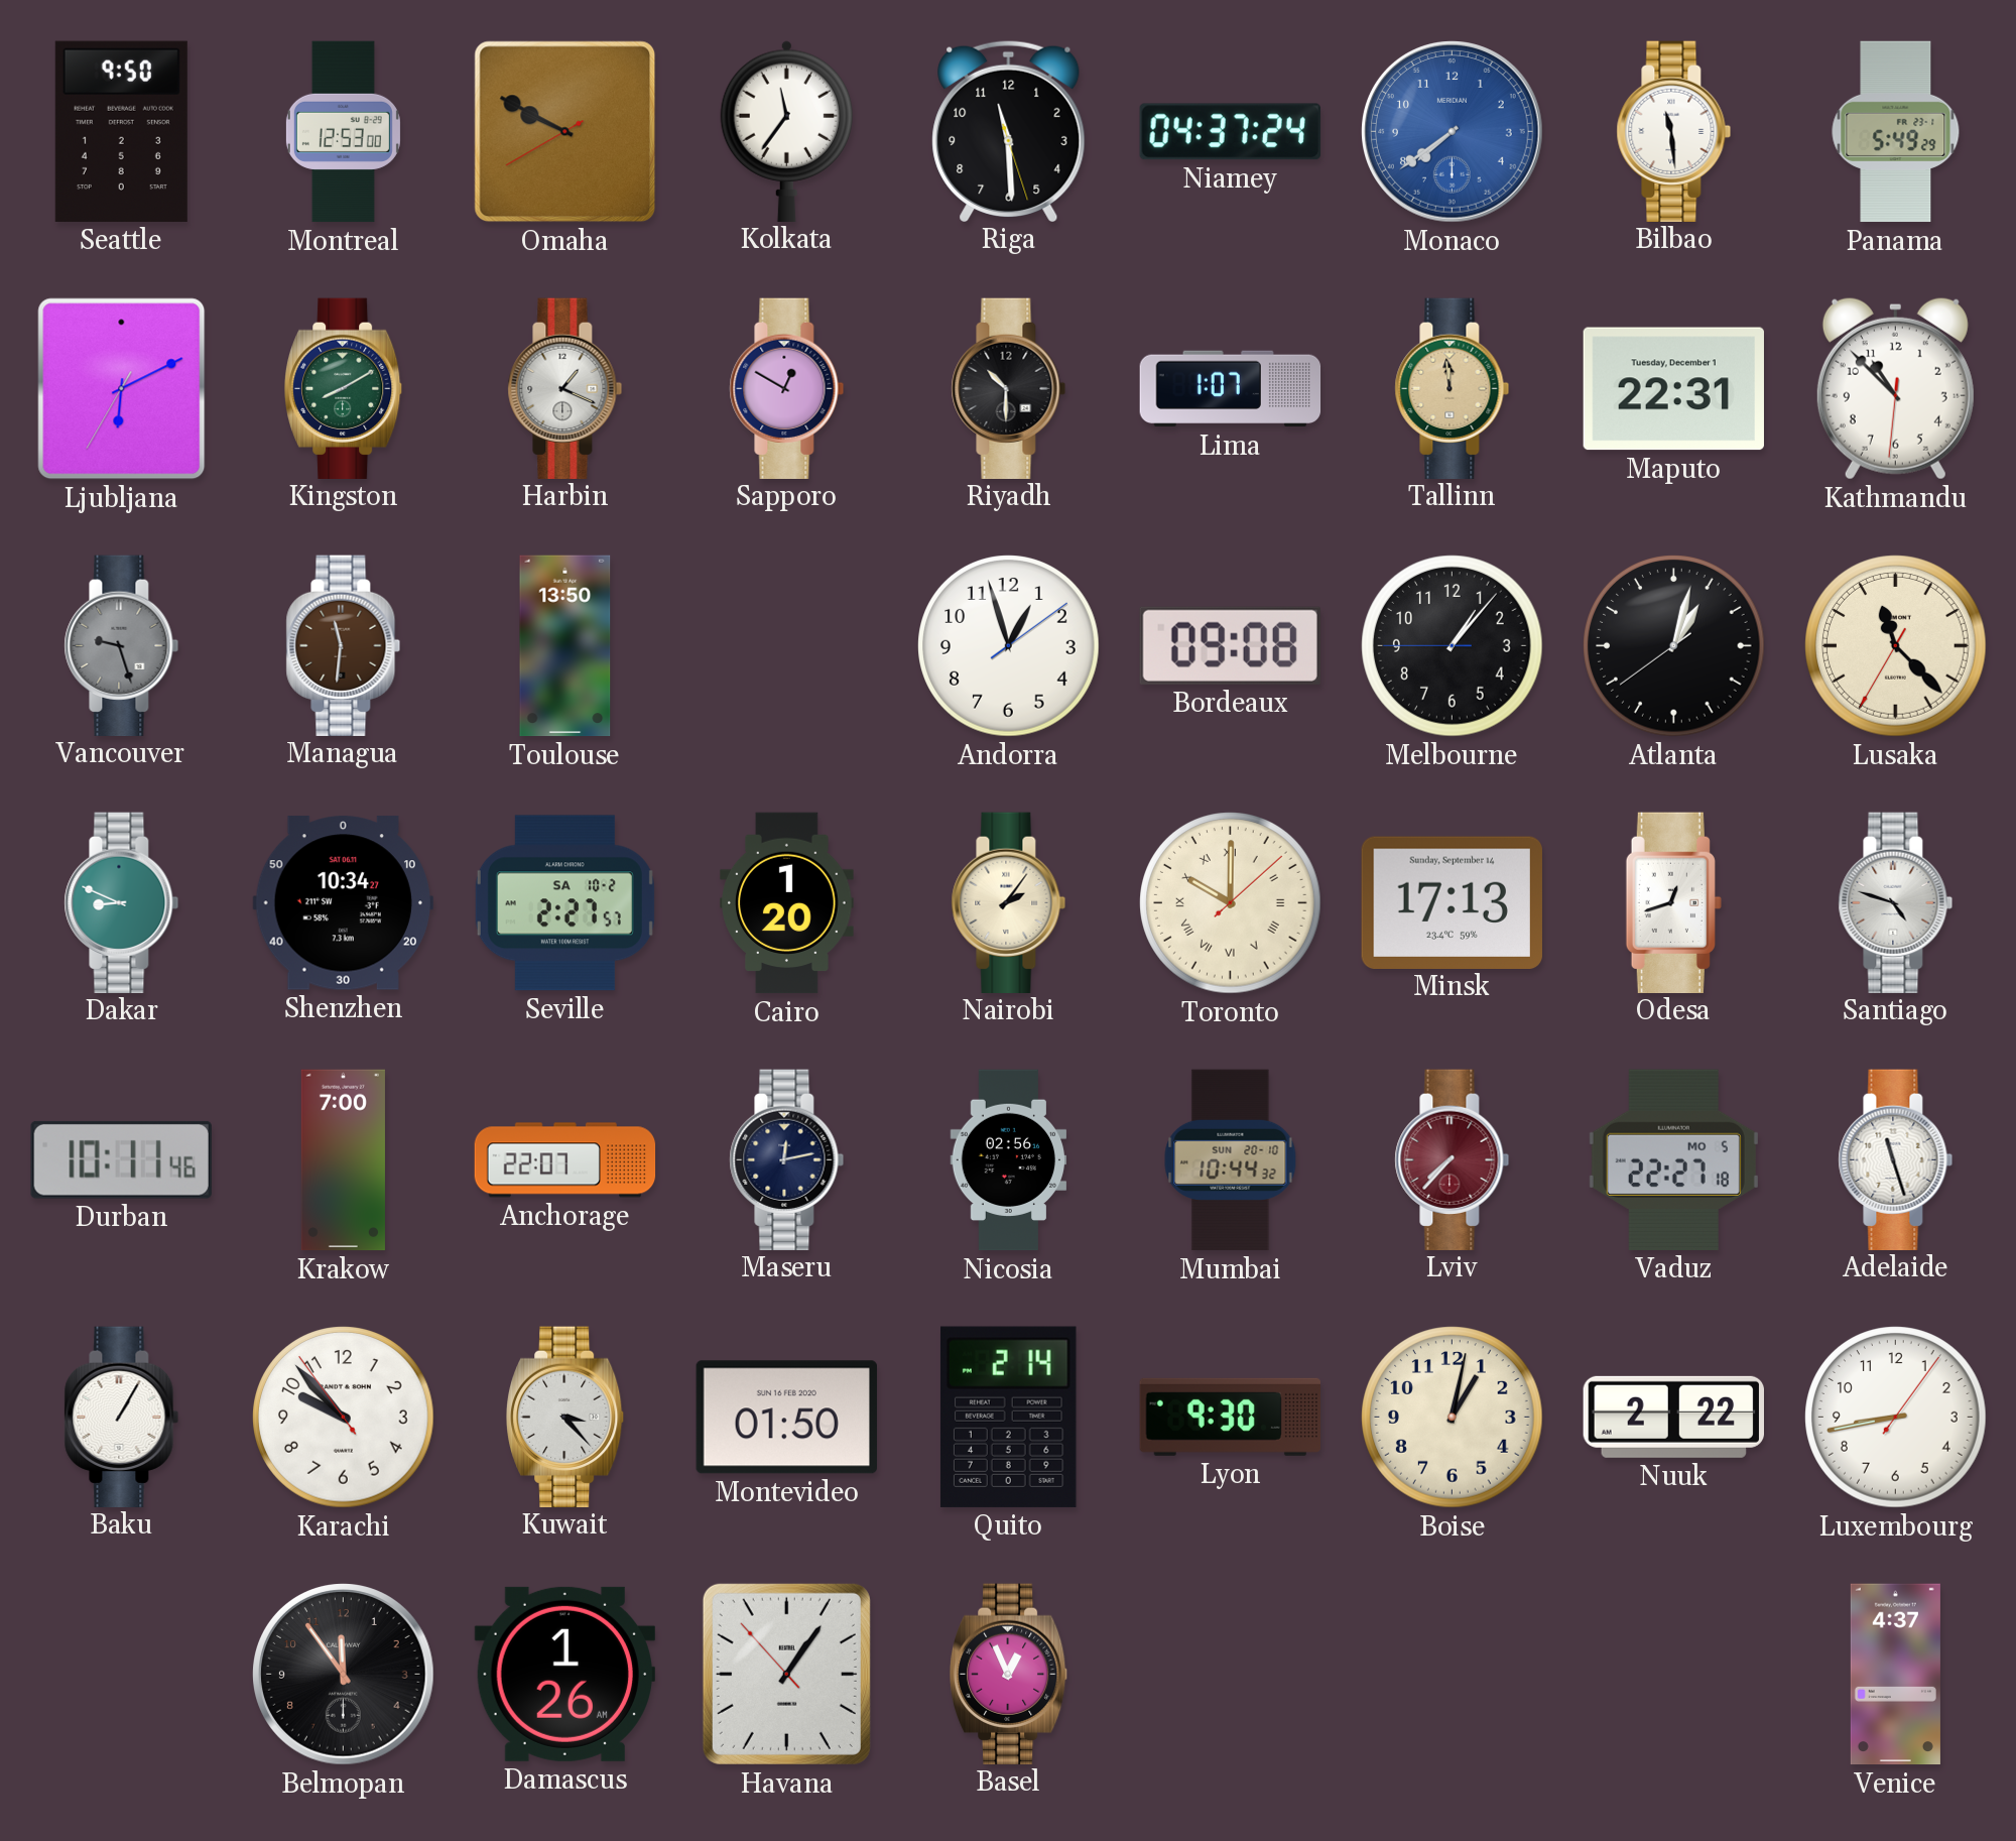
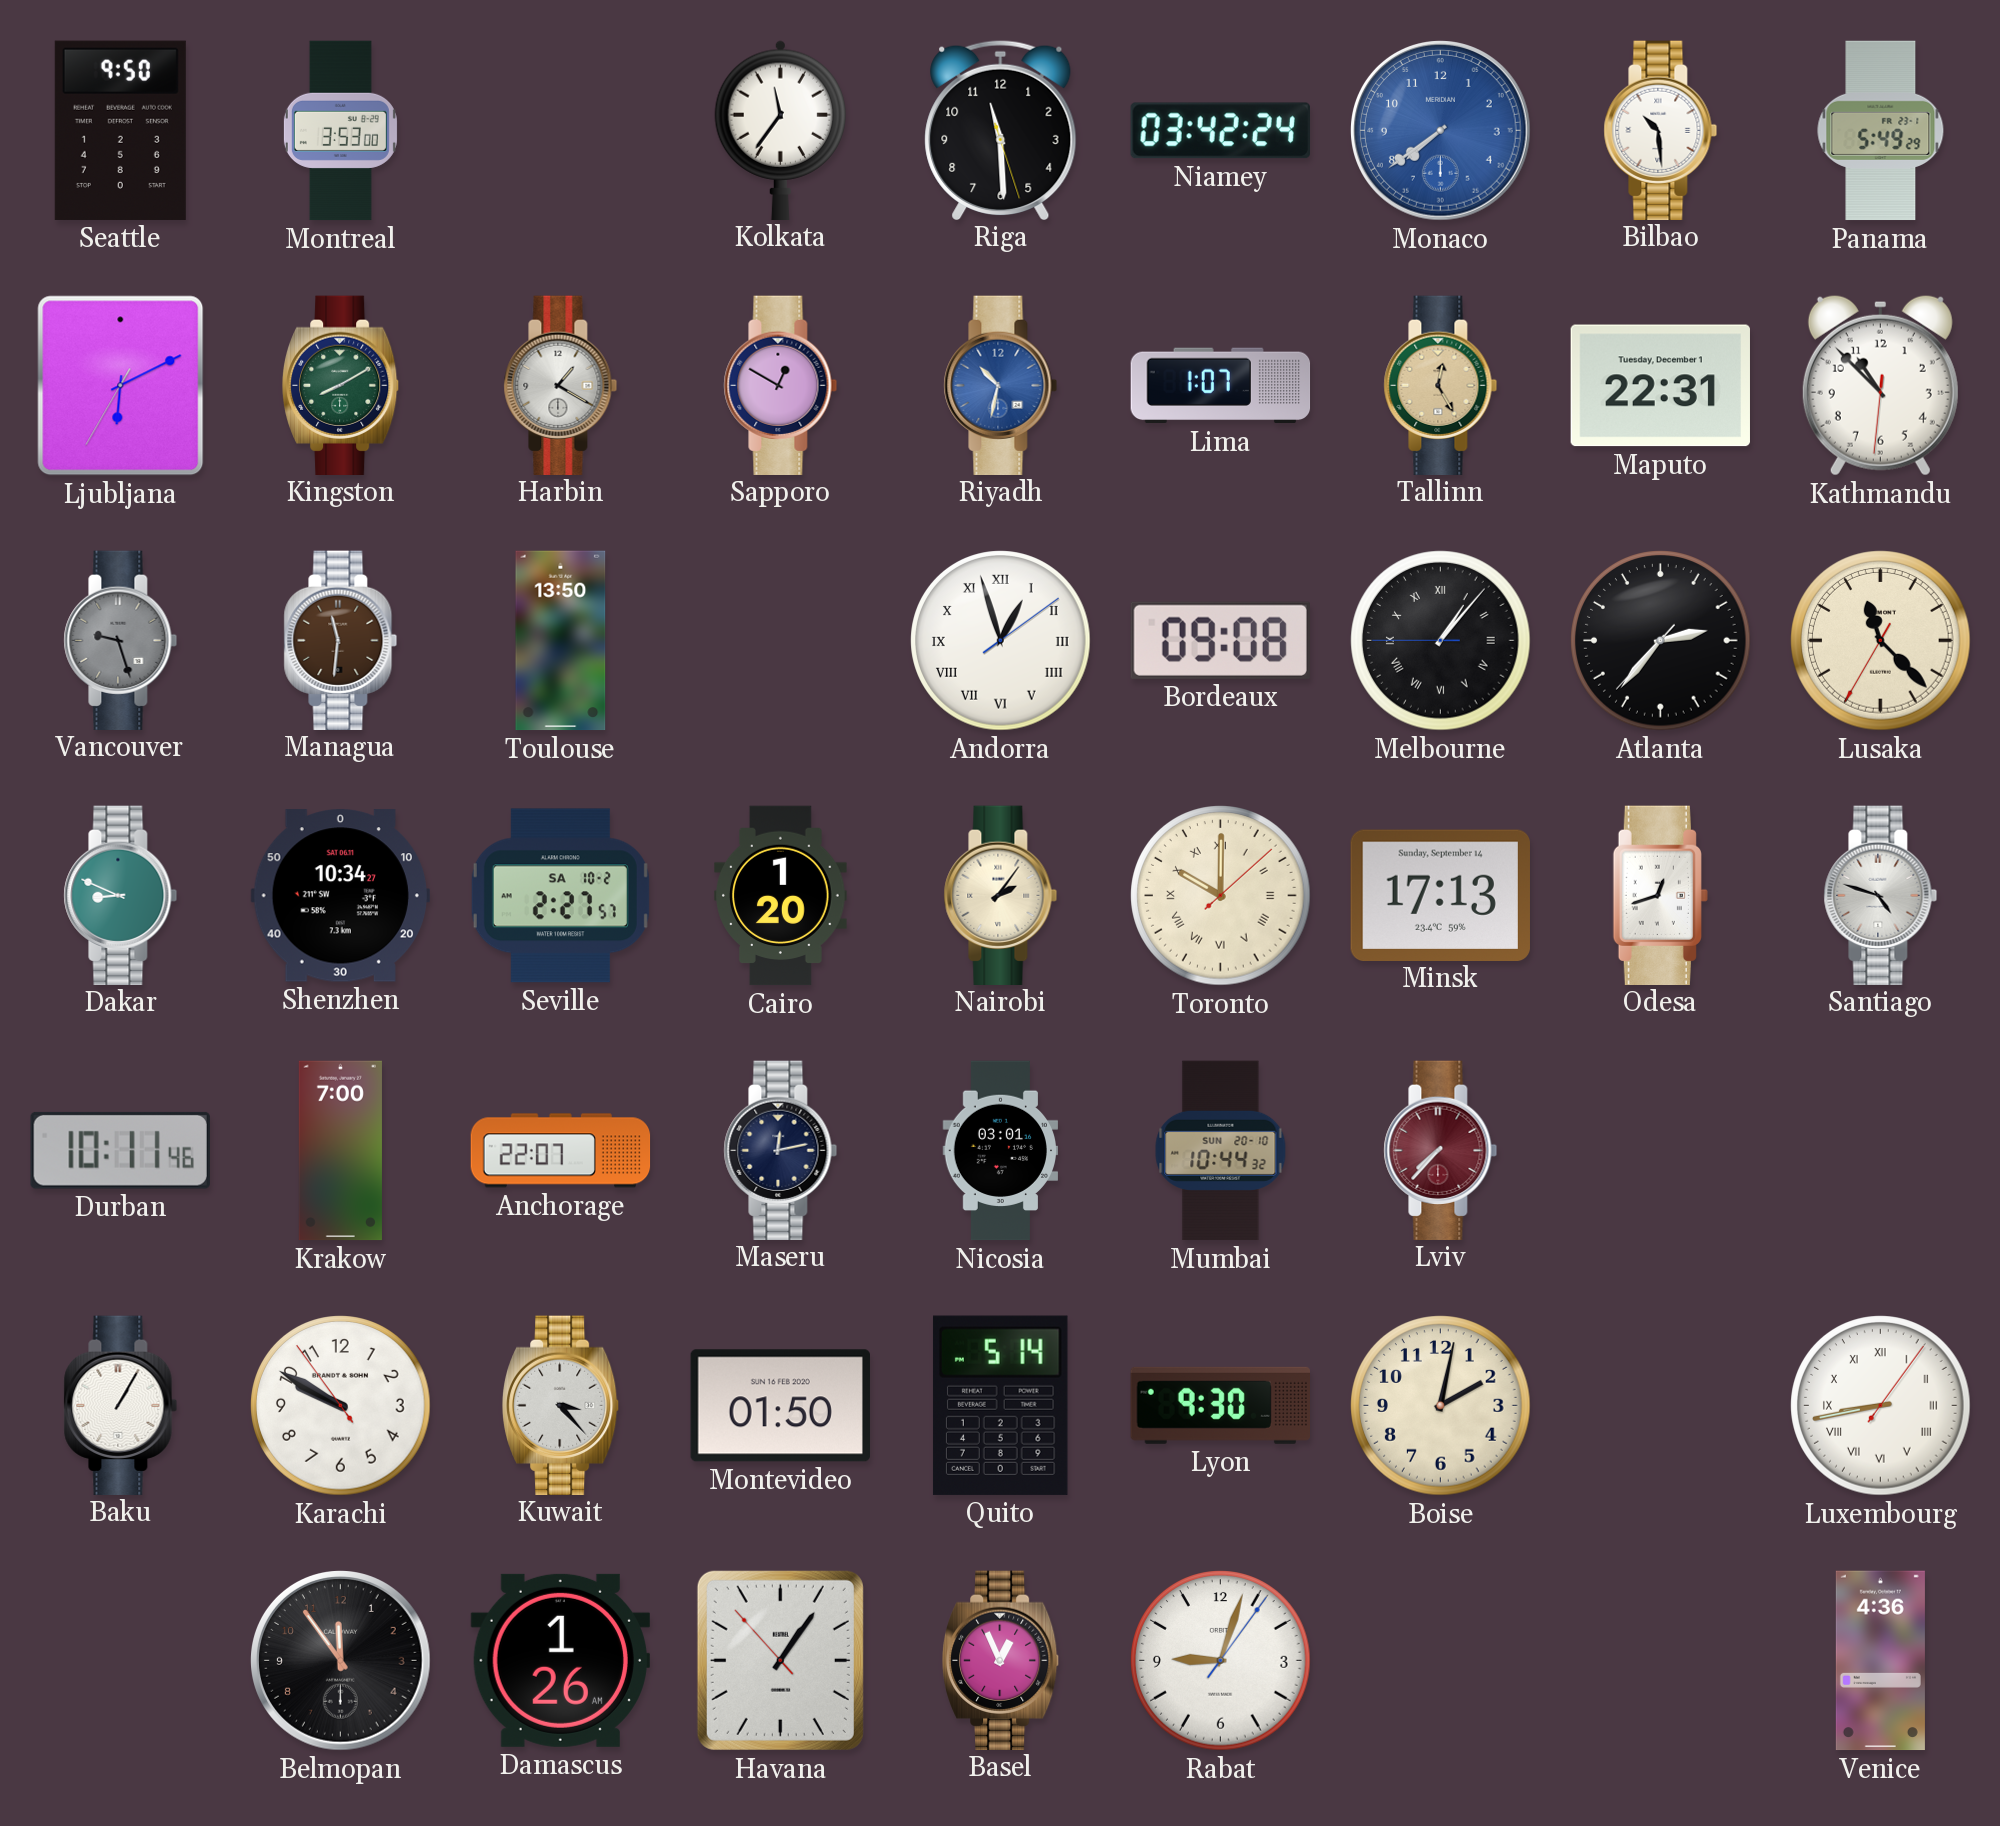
Montreal: 12:53 -> 3:53 (340, 131)
Omaha: 9:49 -> none (565, 132)
Niamey: 04:37 -> 03:42 (1220, 131)
Bilbao: 11:29 -> 10:29 (1661, 130)
Harbin: 1:19 -> 1:20 (561, 385)
Riyadh: 10:30 -> 10:32 (1001, 385)
Riyadh dial: black -> blue (1001, 385)
Tallinn: 11:59 -> 12:25 (1441, 385)
Andorra numerals: Arabic -> Roman (1001, 641)
Melbourne numerals: Arabic -> Roman (1441, 641)
Atlanta: 1:02 -> 2:36 (1661, 641)
Nicosia: 02:56 -> 03:01 (1000, 1151)
Vaduz: 22:27 -> none (1673, 1159)
Adelaide: 11:27 -> none (1896, 1159)
Karachi: 9:52 -> 9:49 (341, 1406)
Quito: 2:14 -> 5:14 (1000, 1405)
Boise: 1:02 -> 2:02 (1441, 1406)
Nuuk: 2:22 -> none (1673, 1417)
Luxembourg numerals: Arabic -> Roman (1881, 1406)
Rabat: none -> 9:03 (1221, 1661)
Venice: 4:37 -> 4:36 (1880, 1661)
